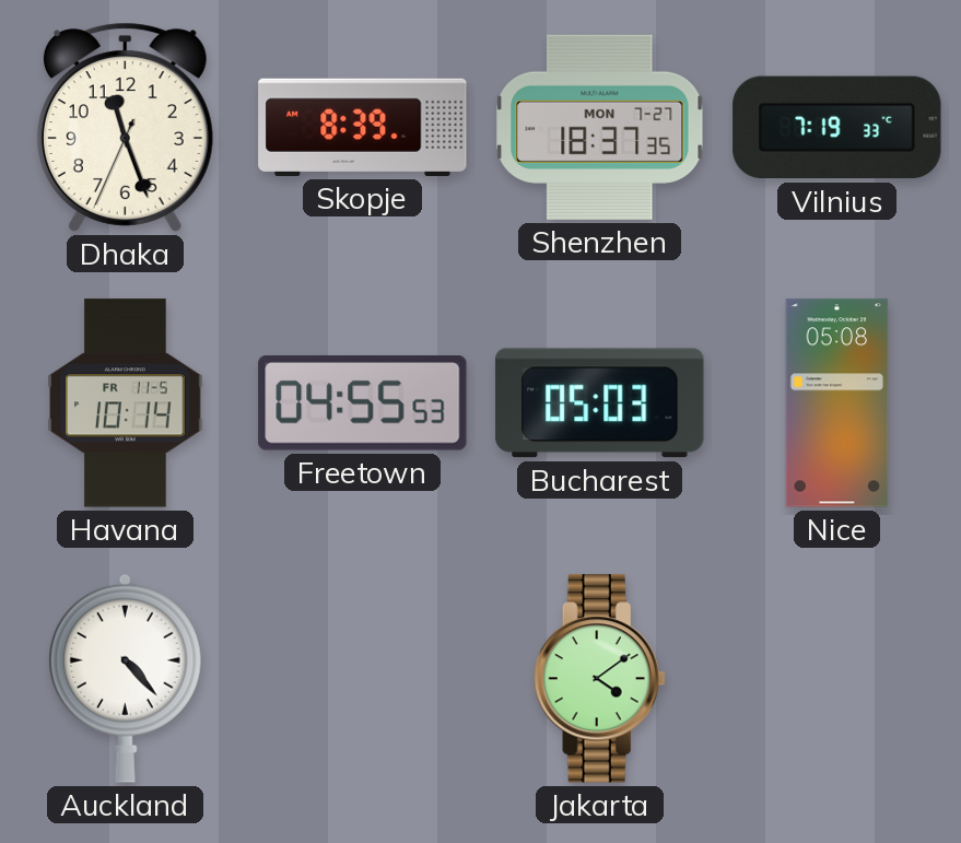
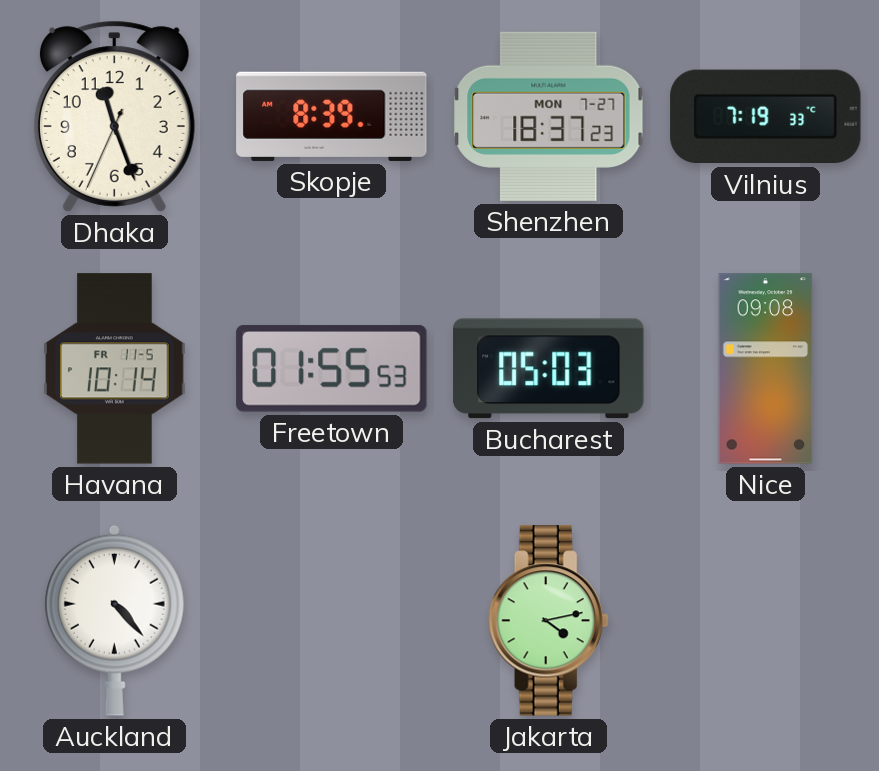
Shenzhen: 18:37:35 -> 18:37:23 (549, 116)
Freetown: 04:55 -> 01:55 (332, 369)
Nice: 05:08 -> 09:08 (766, 369)
Jakarta: 4:09 -> 4:13 (548, 621)
